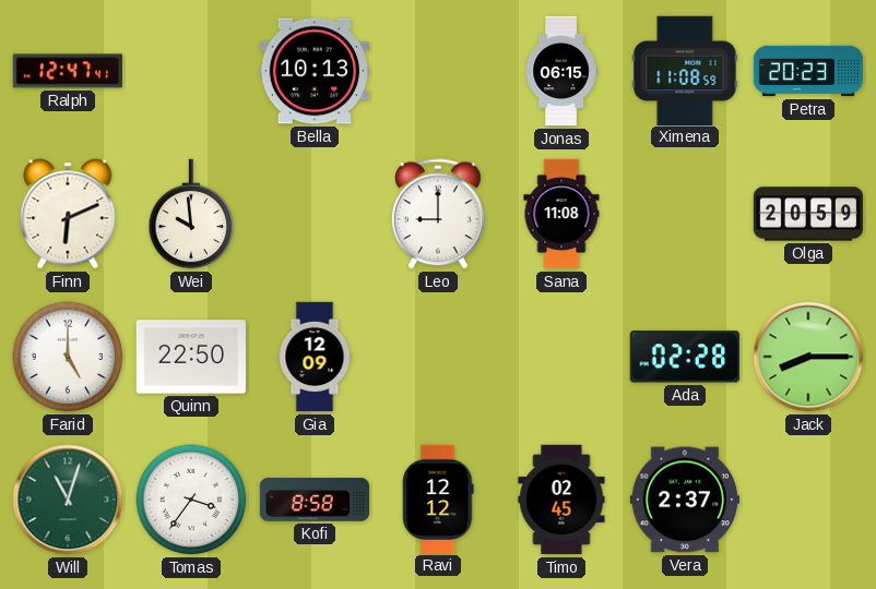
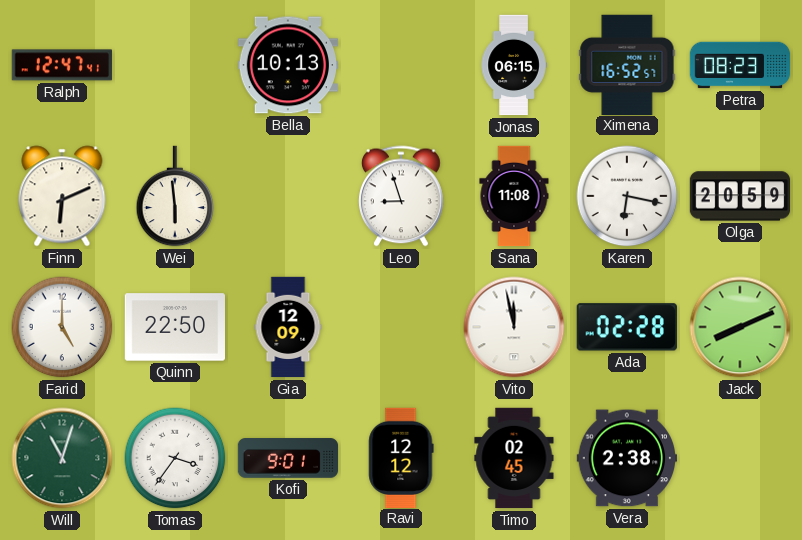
Ximena: 11:08 -> 16:52 (627, 64)
Petra: 20:23 -> 08:23 (740, 65)
Wei: 9:59 -> 5:59 (175, 196)
Leo: 9:00 -> 8:57 (402, 196)
Karen: none -> 6:17 (627, 196)
Vito: none -> 11:58 (514, 327)
Jack: 8:15 -> 8:11 (740, 327)
Kofi: 8:58 -> 9:01 (288, 458)
Vera: 2:37 -> 2:38 (626, 458)
